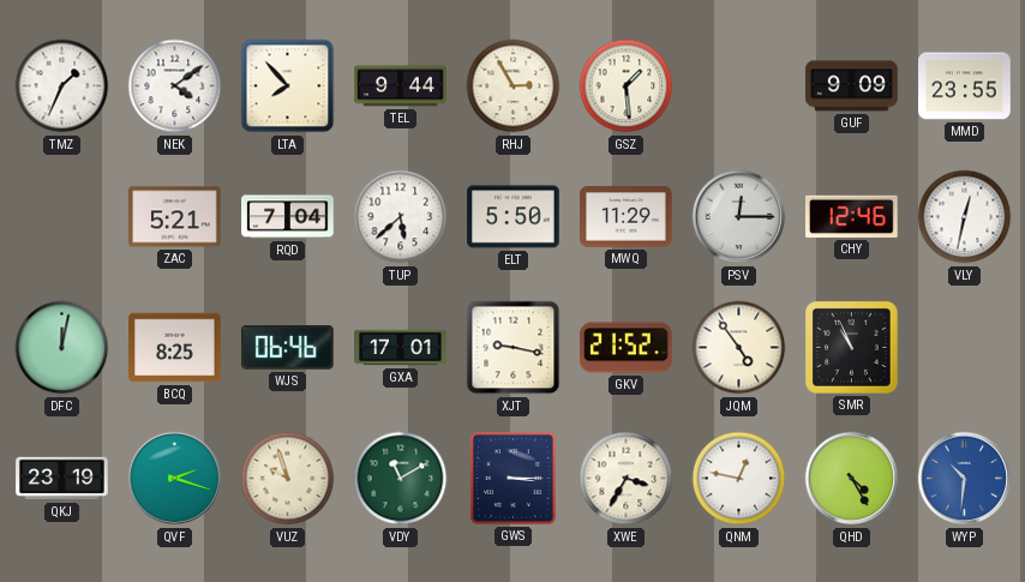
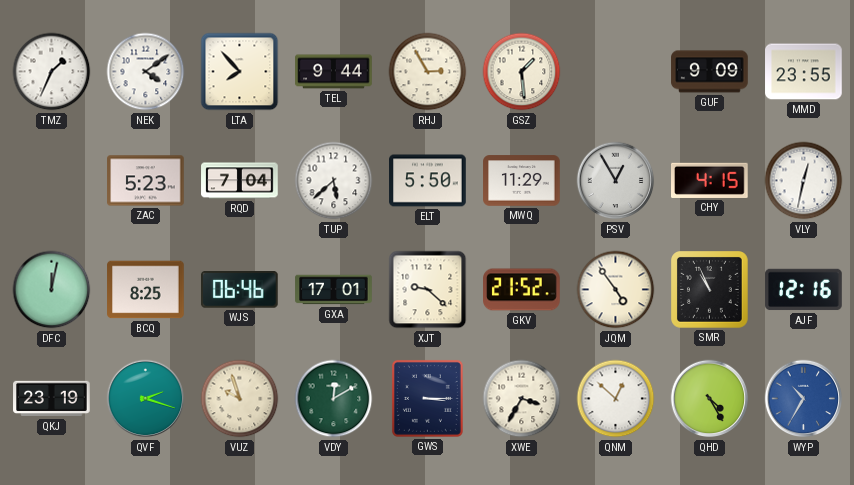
ZAC: 5:21 -> 5:23 (146, 181)
PSV: 12:15 -> 12:55 (616, 181)
CHY: 12:46 -> 4:15 (710, 180)
XJT: 9:17 -> 9:22 (428, 290)
AJF: none -> 12:16 (804, 290)
VDY: 11:10 -> 12:10 (334, 399)
QNM: 12:47 -> 12:52 (616, 399)
WYP: 10:31 -> 10:35 (804, 399)
